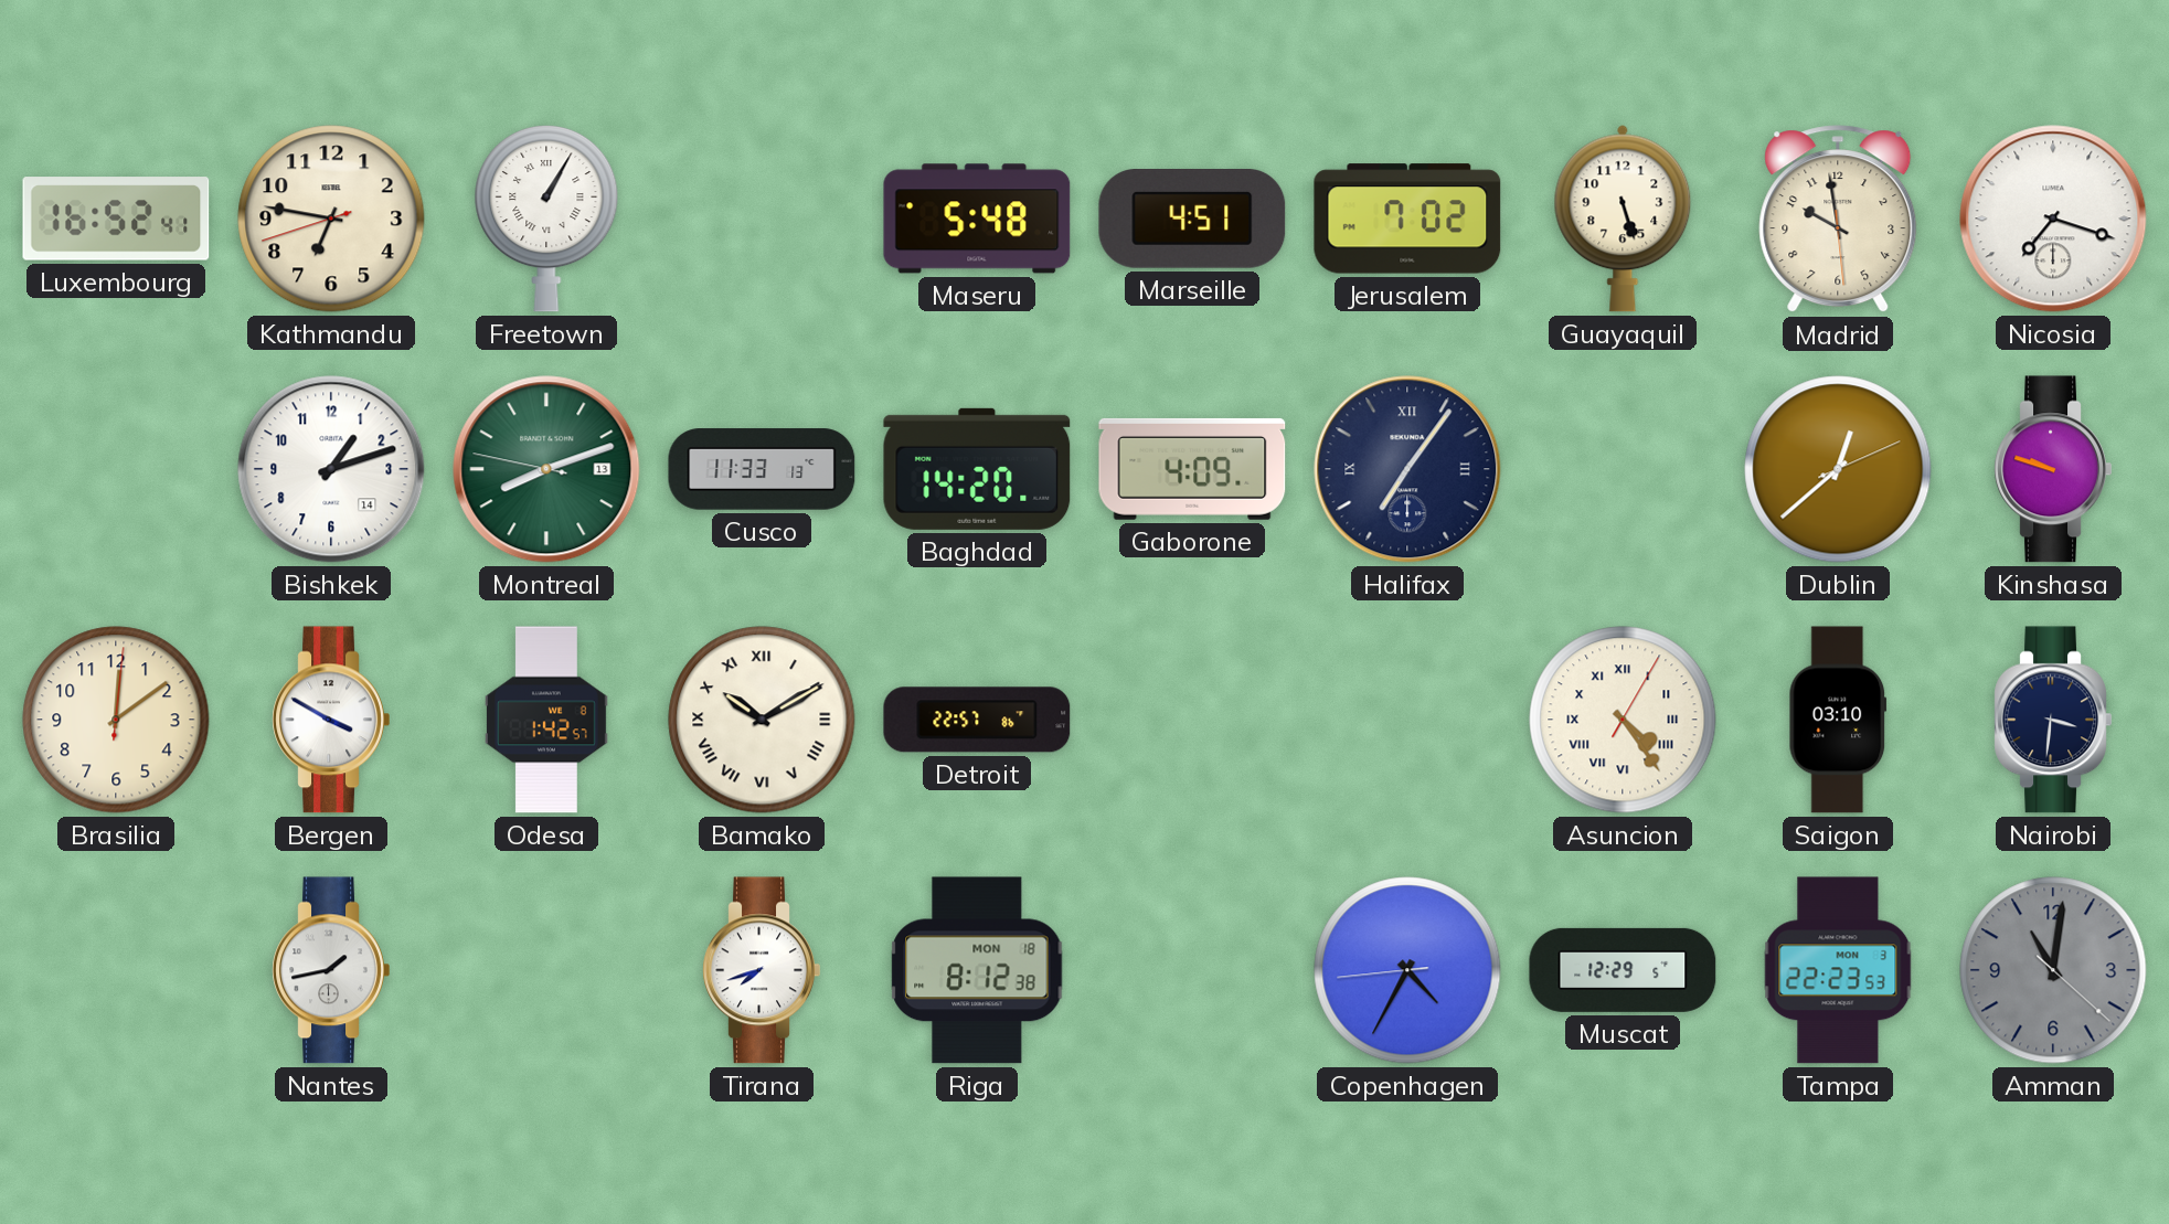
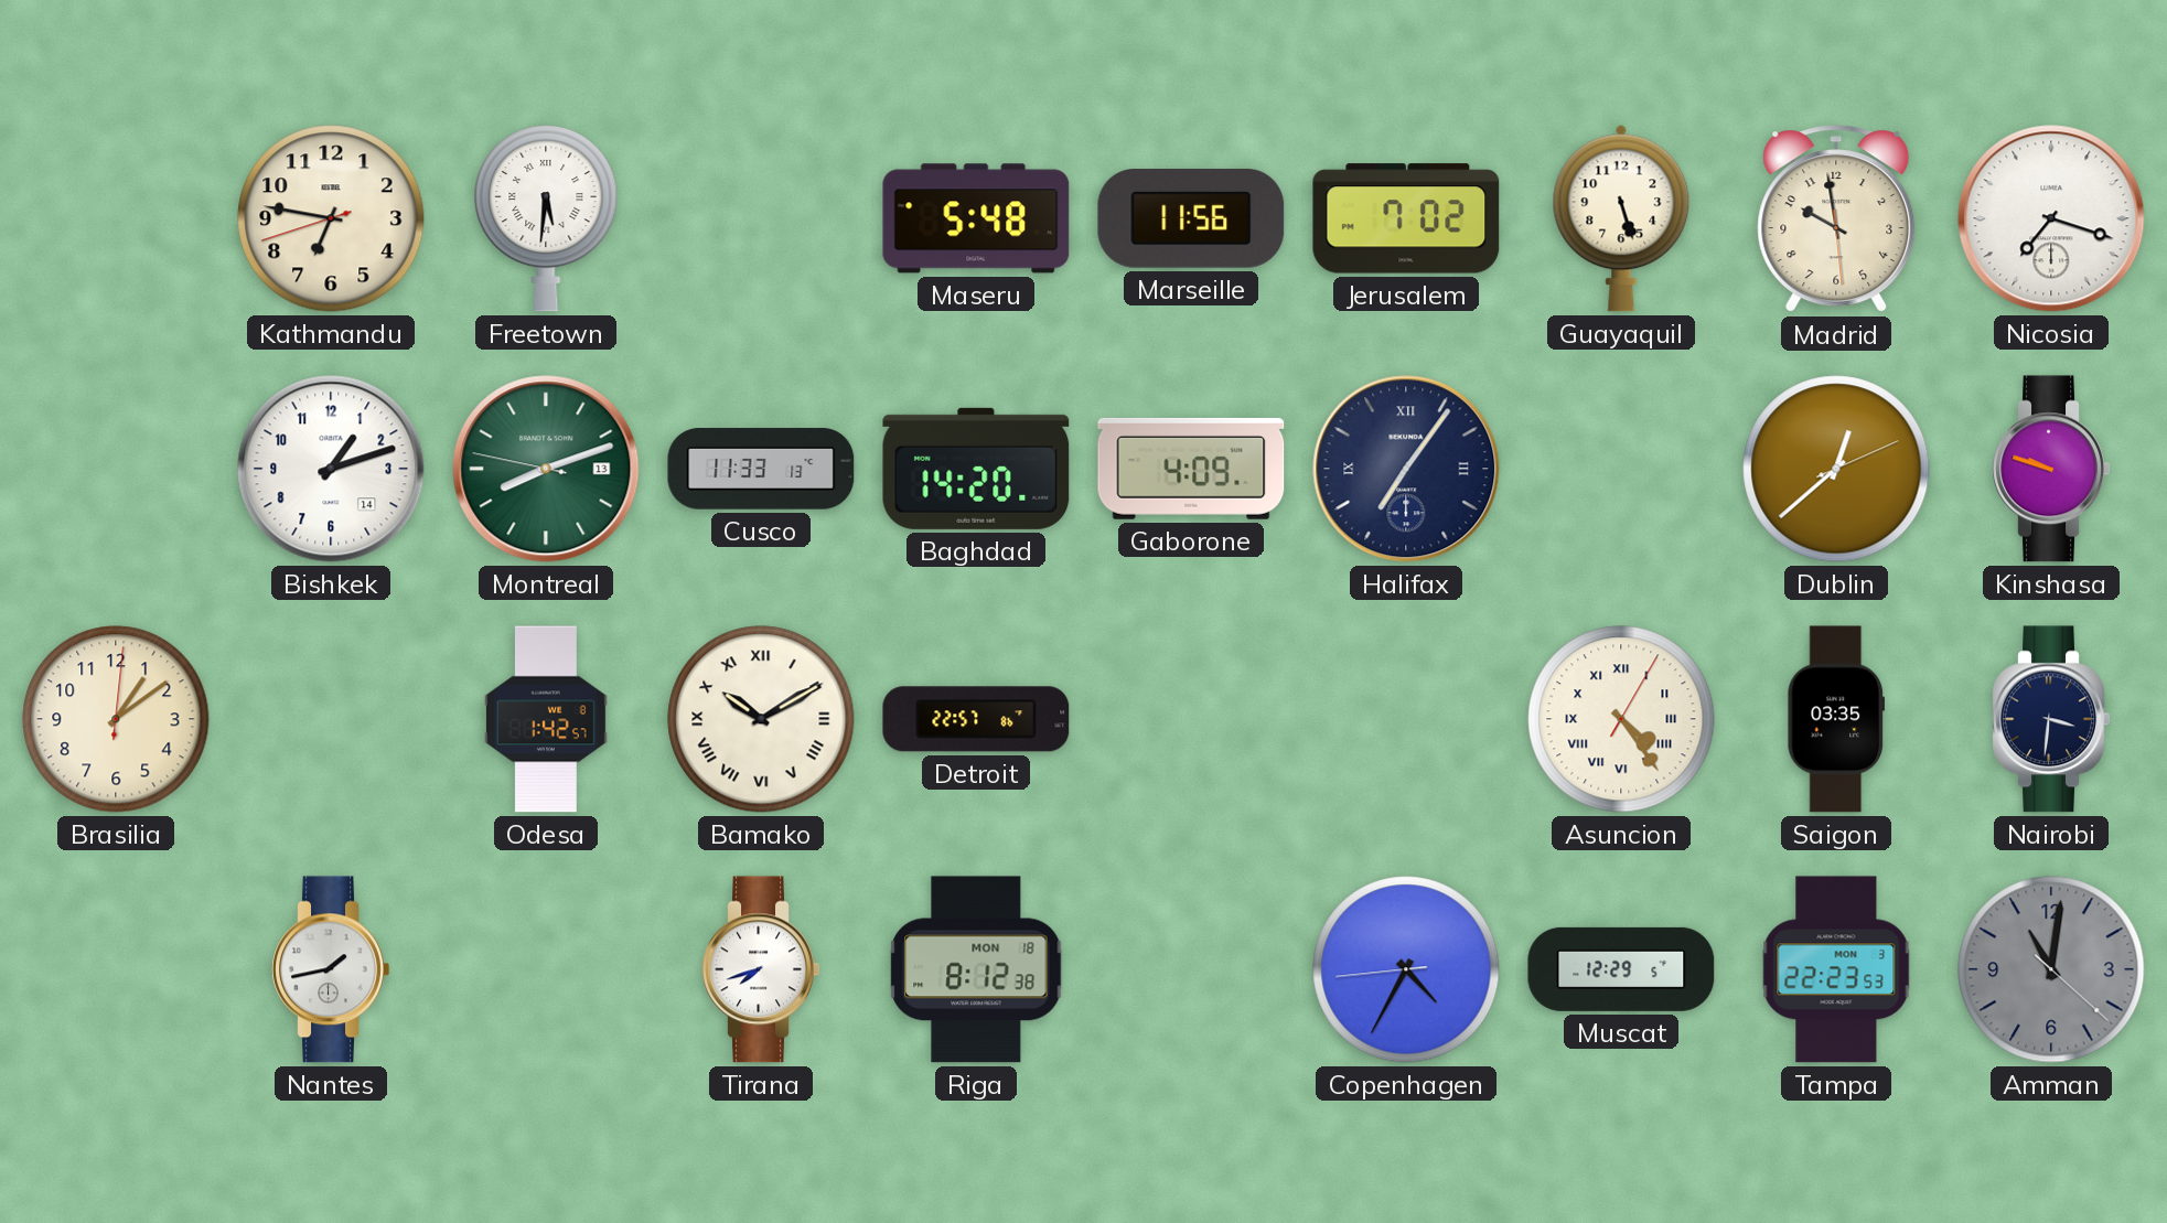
Luxembourg: 16:52 -> none (116, 219)
Freetown: 1:05 -> 5:31 (546, 218)
Marseille: 4:51 -> 11:56 (1191, 219)
Brasilia: 12:09 -> 1:09 (116, 719)
Bergen: 3:50 -> none (331, 720)
Saigon: 03:10 -> 03:35 (1836, 719)
